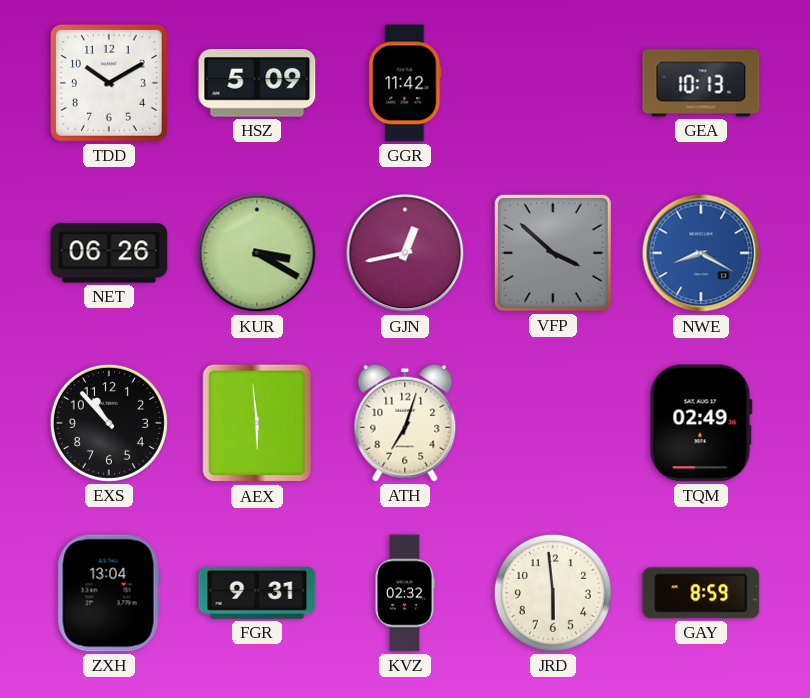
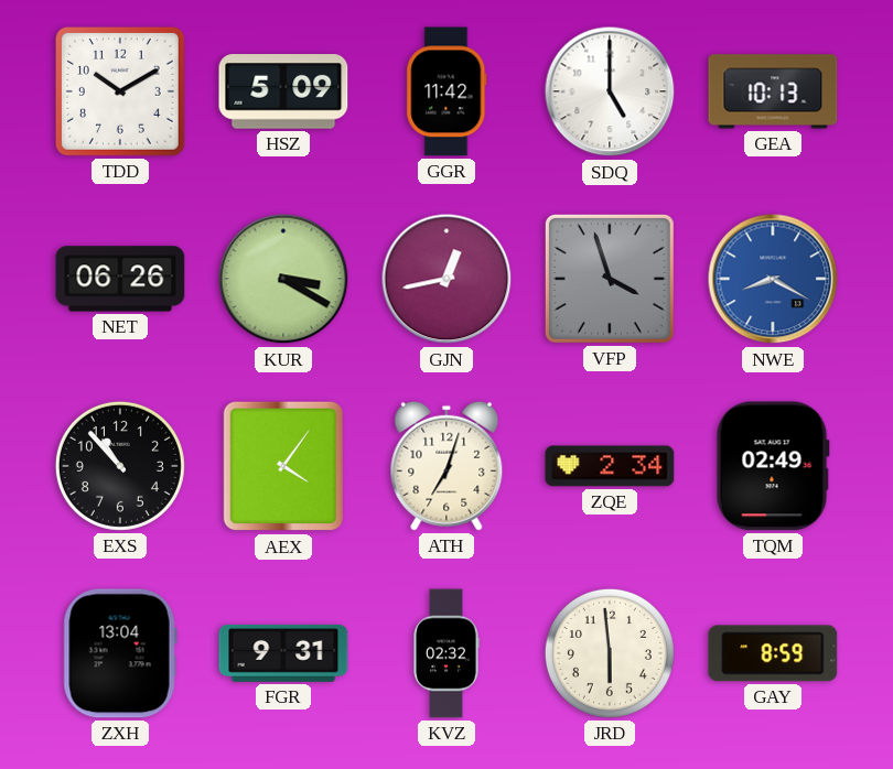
SDQ: none -> 5:00 (610, 91)
VFP: 3:52 -> 3:57 (610, 279)
AEX: 5:59 -> 4:06 (283, 466)
ZQE: none -> 2:34 (610, 466)
